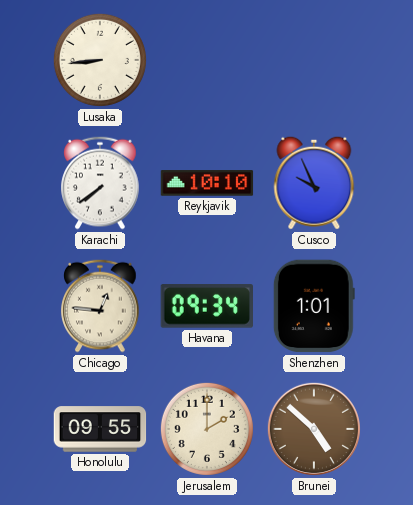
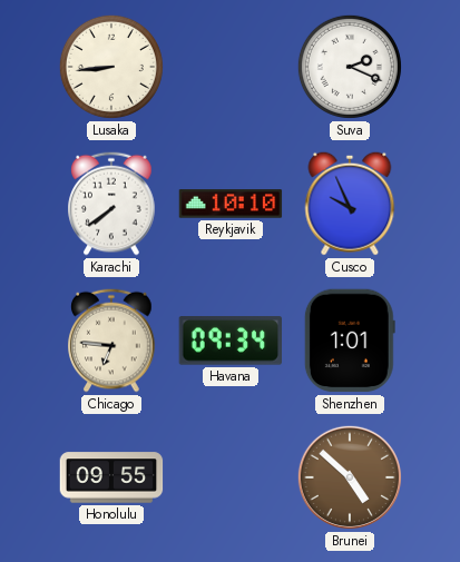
Suva: none -> 2:19 (350, 67)
Chicago: 12:46 -> 6:46 (111, 341)
Jerusalem: 2:00 -> none (207, 429)
